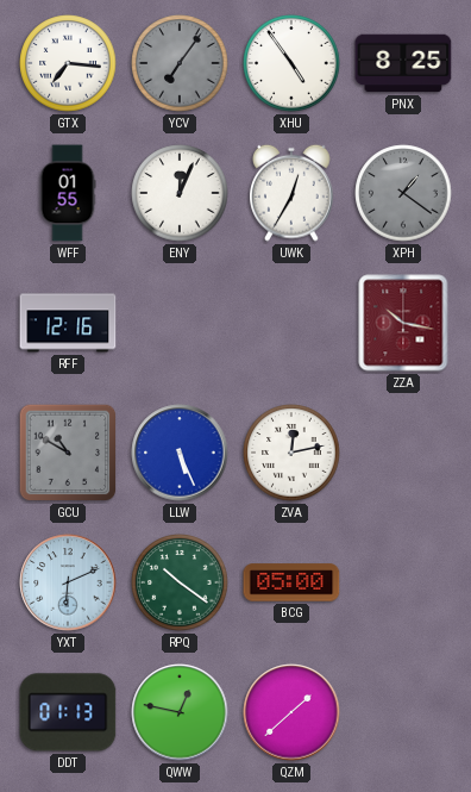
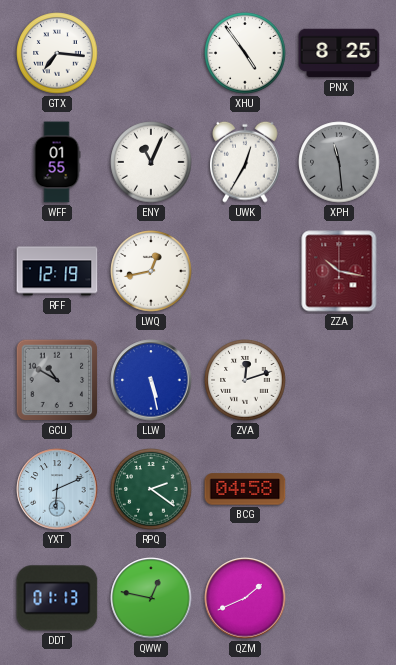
YCV: 7:06 -> none (180, 63)
ENY: 12:04 -> 11:04 (151, 162)
XPH: 1:21 -> 11:29 (339, 162)
RFF: 12:16 -> 12:19 (57, 271)
LWQ: none -> 12:43 (151, 271)
LLW: 5:26 -> 5:28 (151, 380)
ZVA: 12:13 -> 12:12 (245, 380)
RPQ: 10:21 -> 2:21 (151, 489)
BCG: 05:00 -> 04:58 (245, 489)
QZM: 1:38 -> 1:41 (245, 598)
